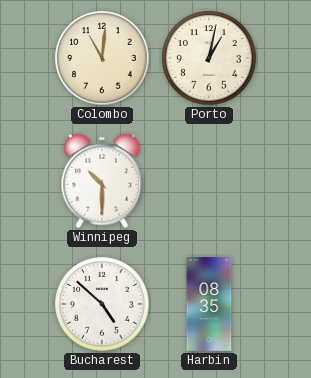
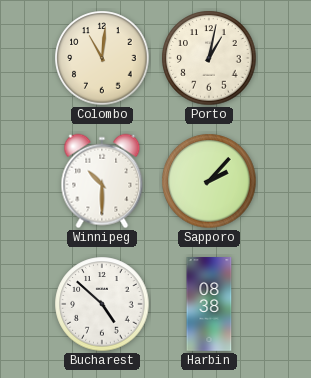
Sapporo: none -> 2:07 (209, 181)
Harbin: 08:35 -> 08:38 (209, 304)
